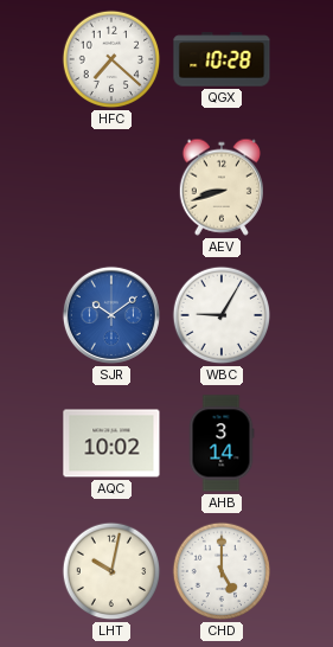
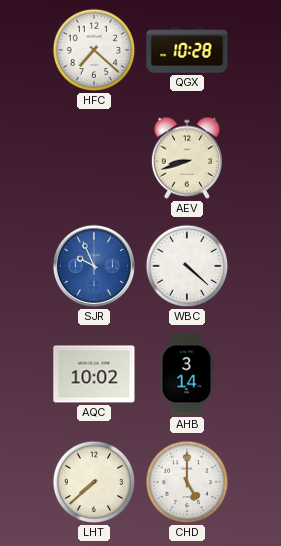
SJR: 10:09 -> 9:56 (94, 266)
WBC: 9:05 -> 4:22 (187, 266)
LHT: 10:02 -> 7:38 (94, 482)
